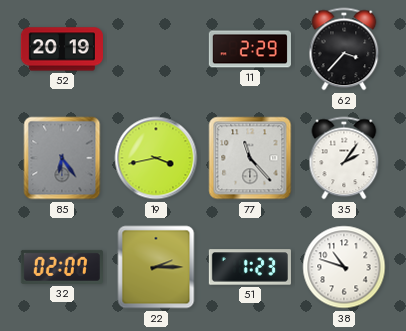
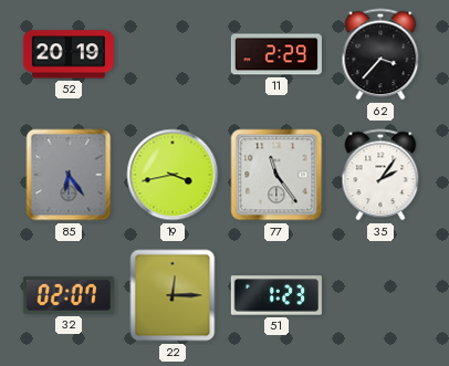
77: 11:23 -> 11:24 (276, 175)
22: 2:15 -> 12:15 (173, 295)
38: 10:48 -> none (344, 267)
